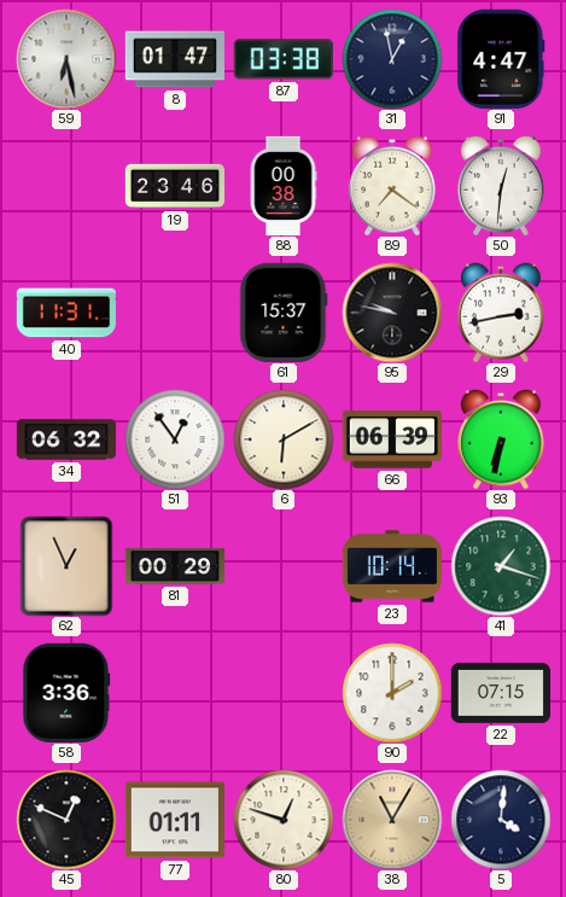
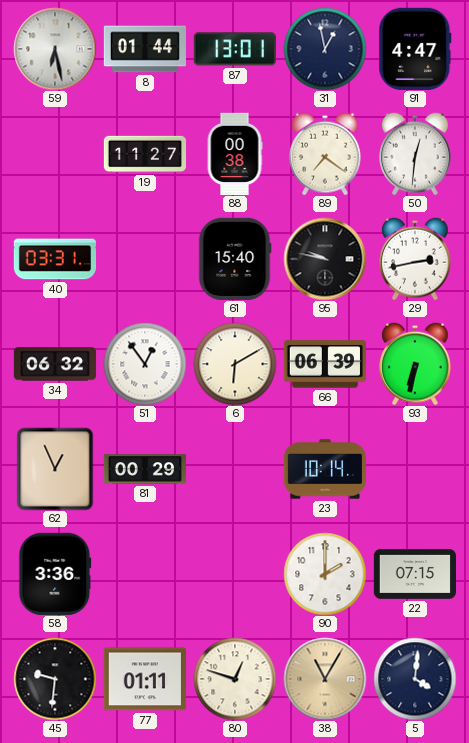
8: 01:47 -> 01:44 (144, 49)
87: 03:38 -> 13:01 (235, 49)
19: 23:46 -> 11:27 (145, 154)
40: 11:31 -> 03:31 (54, 259)
61: 15:37 -> 15:40 (235, 258)
41: 1:18 -> none (501, 566)
45: 12:49 -> 9:31 (55, 679)
